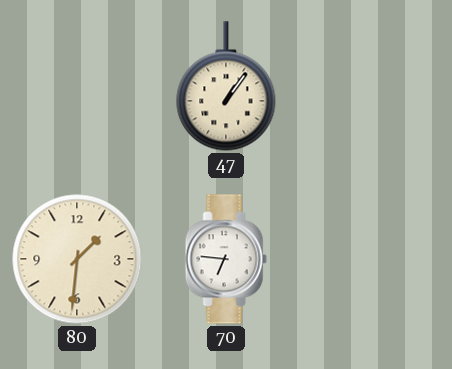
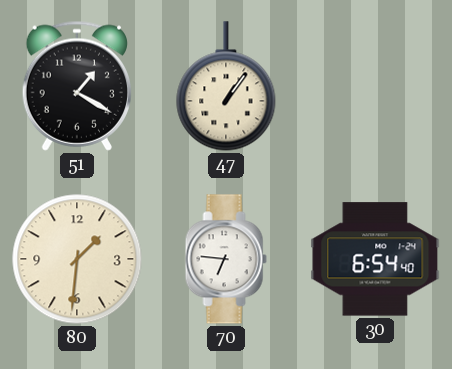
51: none -> 1:20 (77, 86)
30: none -> 6:54 (375, 259)
